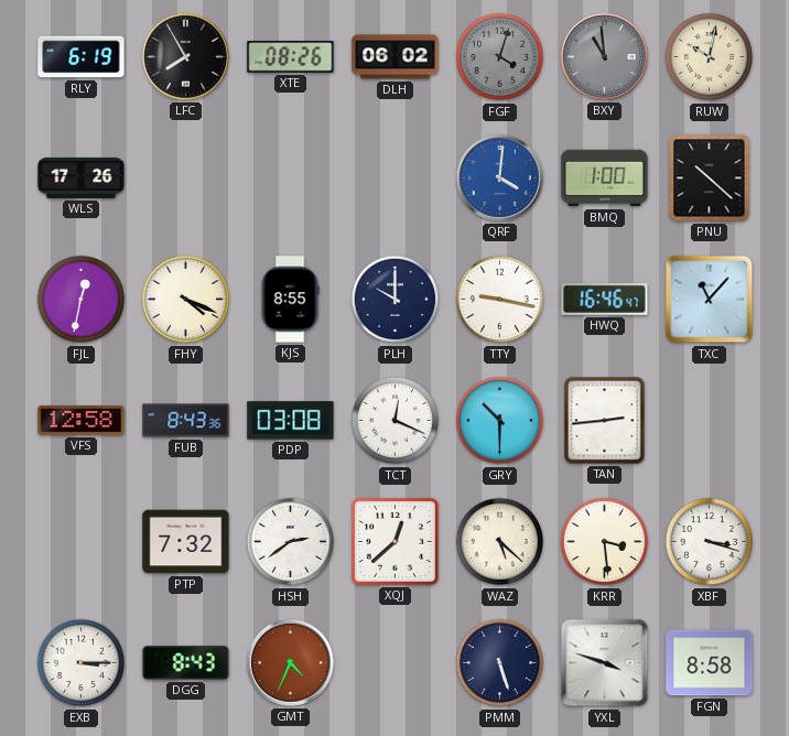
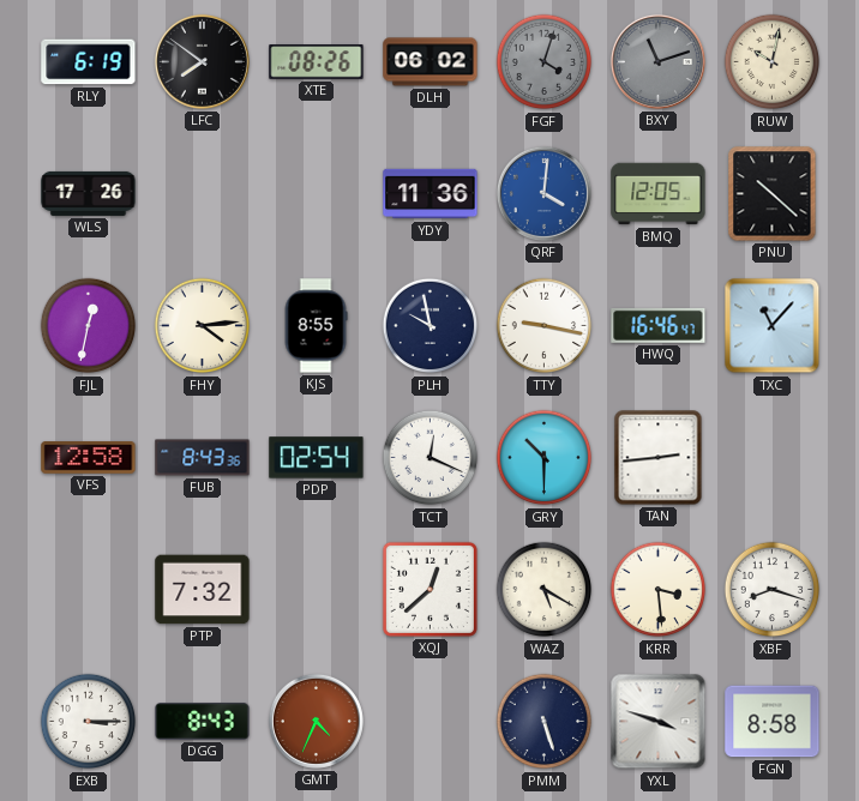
LFC: 7:55 -> 7:51 (202, 61)
BXY: 10:59 -> 11:12 (657, 61)
YDY: none -> 11:36 (431, 194)
BMQ: 1:00 -> 12:05 (659, 194)
FHY: 4:19 -> 4:14 (203, 326)
PLH: 10:00 -> 9:58 (431, 326)
PDP: 03:08 -> 02:54 (317, 458)
HSH: 2:39 -> none (291, 542)
WAZ: 5:22 -> 5:20 (545, 590)
XBF: 3:18 -> 8:18 (773, 590)
